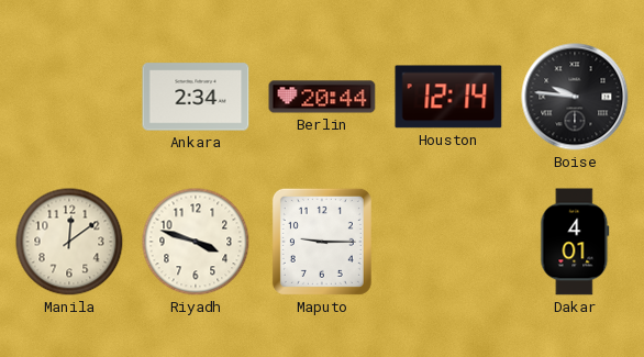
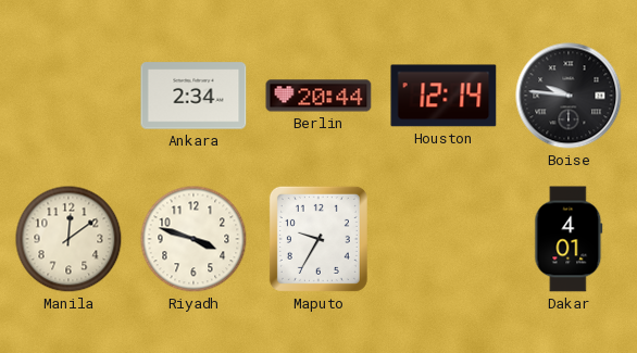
Maputo: 9:15 -> 9:35 (318, 239)
